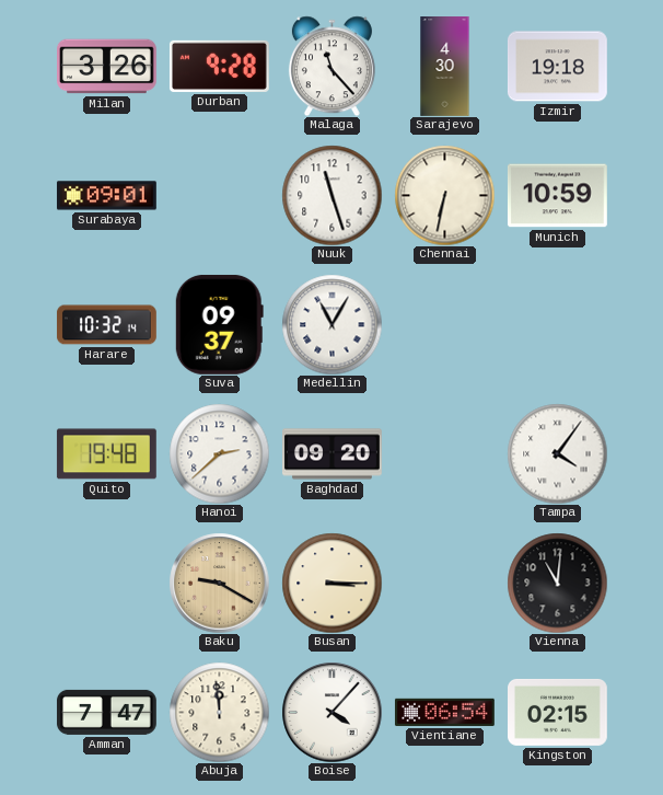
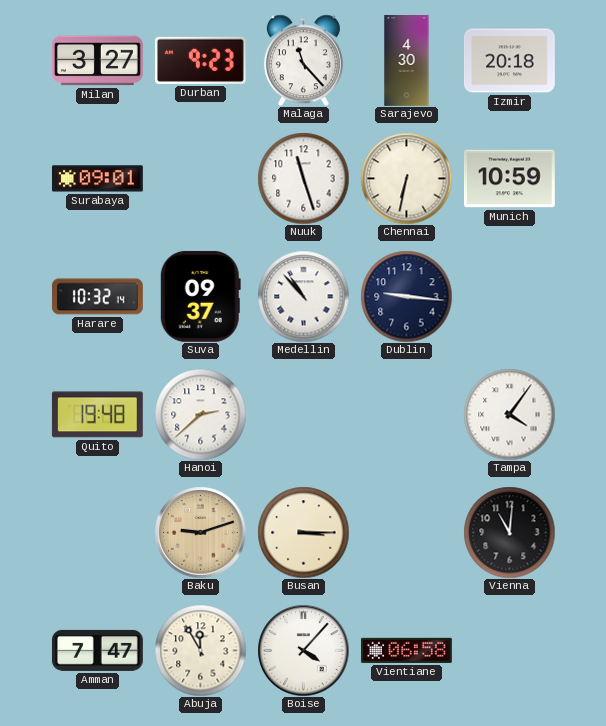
Milan: 3:26 -> 3:27 (98, 61)
Durban: 9:28 -> 9:23 (200, 60)
Izmir: 19:18 -> 20:18 (509, 61)
Medellin: 11:05 -> 10:53 (303, 296)
Dublin: none -> 9:16 (406, 296)
Baghdad: 09:20 -> none (333, 454)
Baku: 9:20 -> 9:12 (200, 532)
Abuja: 11:59 -> 11:55 (200, 650)
Vientiane: 06:54 -> 06:58 (406, 650)
Kingston: 02:15 -> none (558, 712)
